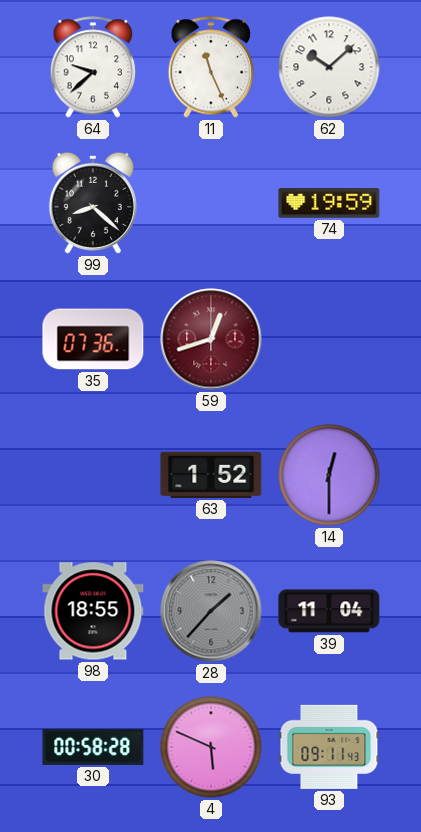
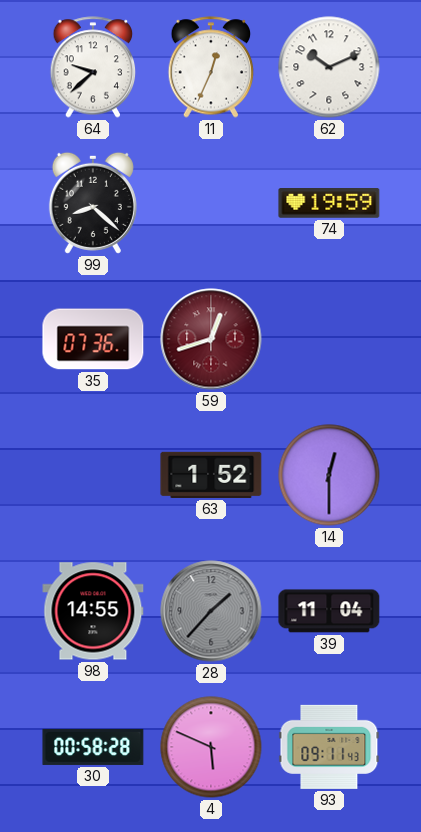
11: 11:26 -> 12:34 (211, 67)
62: 10:08 -> 10:11 (329, 67)
98: 18:55 -> 14:55 (93, 611)
